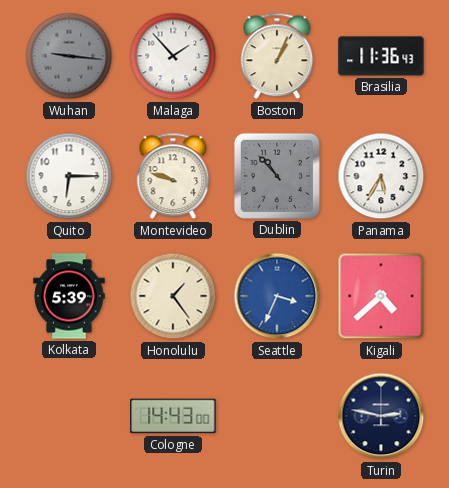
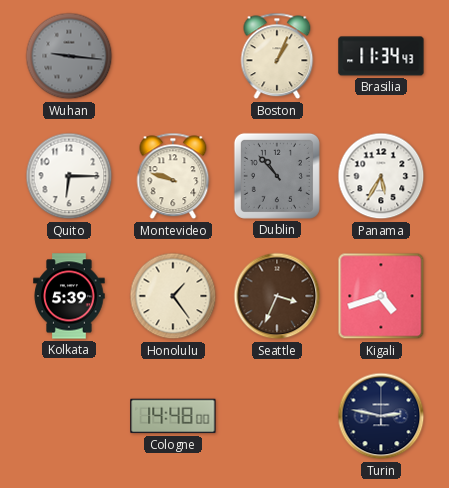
Malaga: 1:53 -> none (173, 56)
Brasilia: 11:36 -> 11:34 (381, 56)
Seattle dial: blue -> brown (277, 296)
Kigali: 4:38 -> 4:42 (381, 296)
Cologne: 14:43 -> 14:48 (173, 416)
